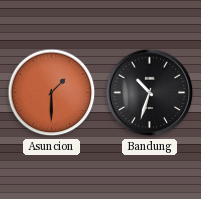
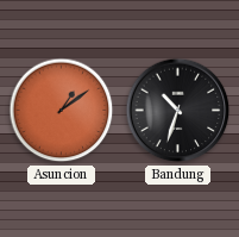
Asuncion: 1:30 -> 1:09 (62, 111)
